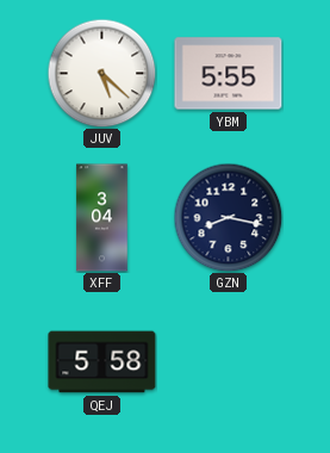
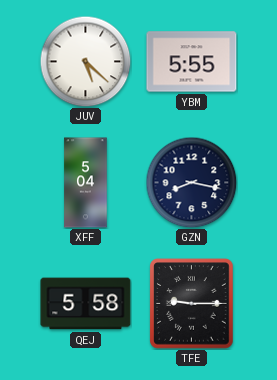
XFF: 3:04 -> 5:04 (86, 183)
TFE: none -> 9:15 (192, 304)
